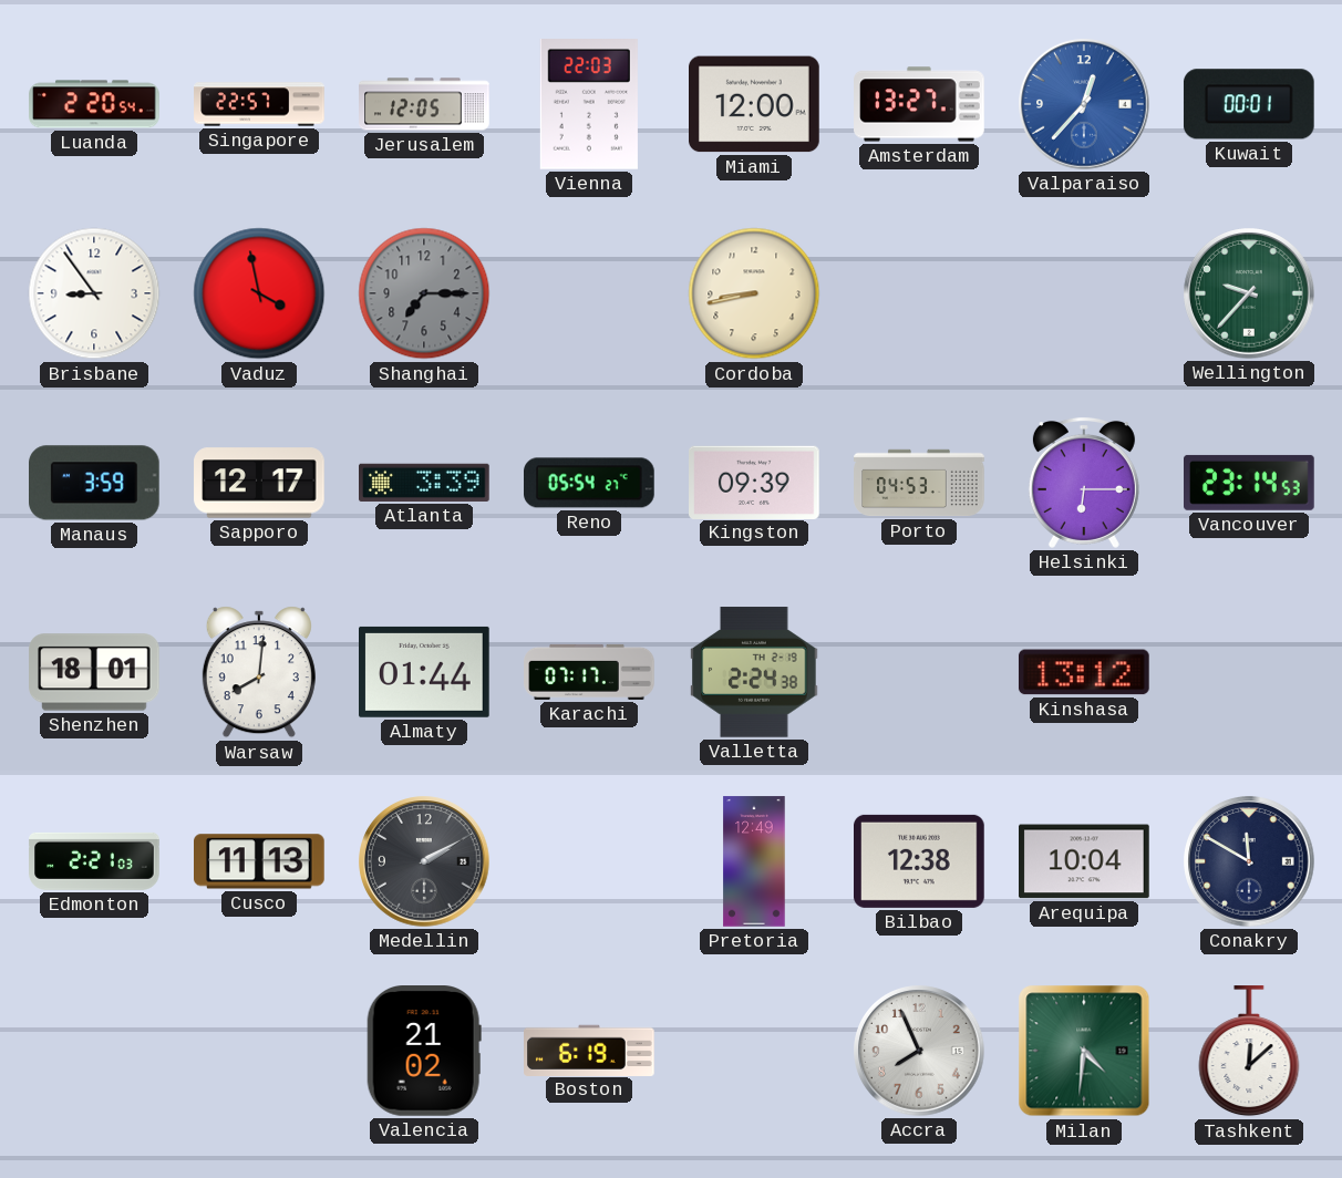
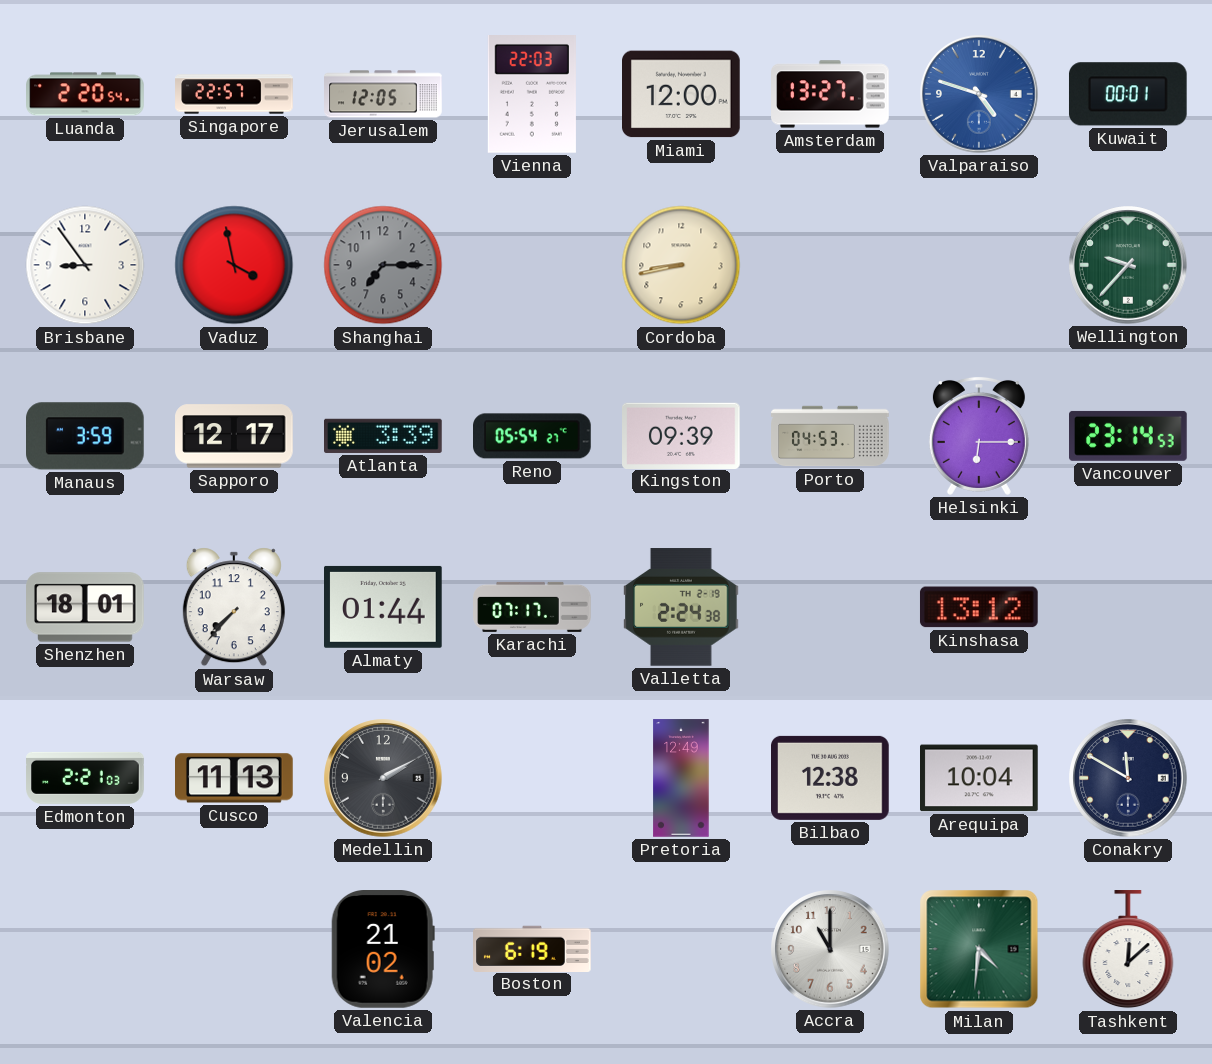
Valparaiso: 12:37 -> 4:48 (979, 94)
Warsaw: 8:01 -> 7:37 (234, 607)
Accra: 7:56 -> 11:00 (830, 949)
